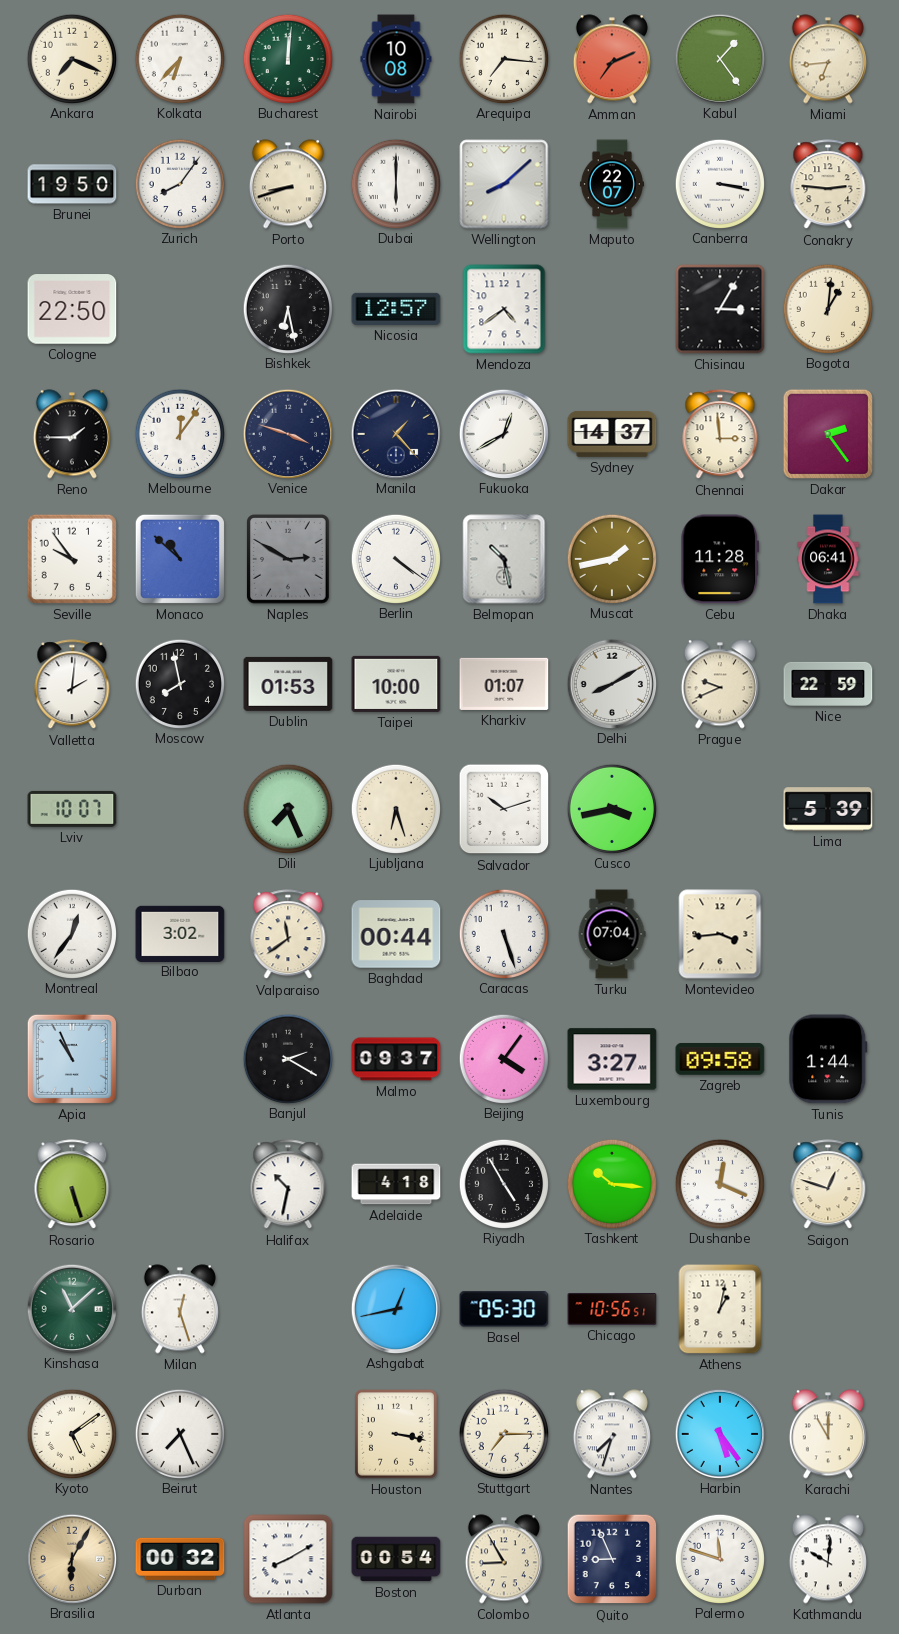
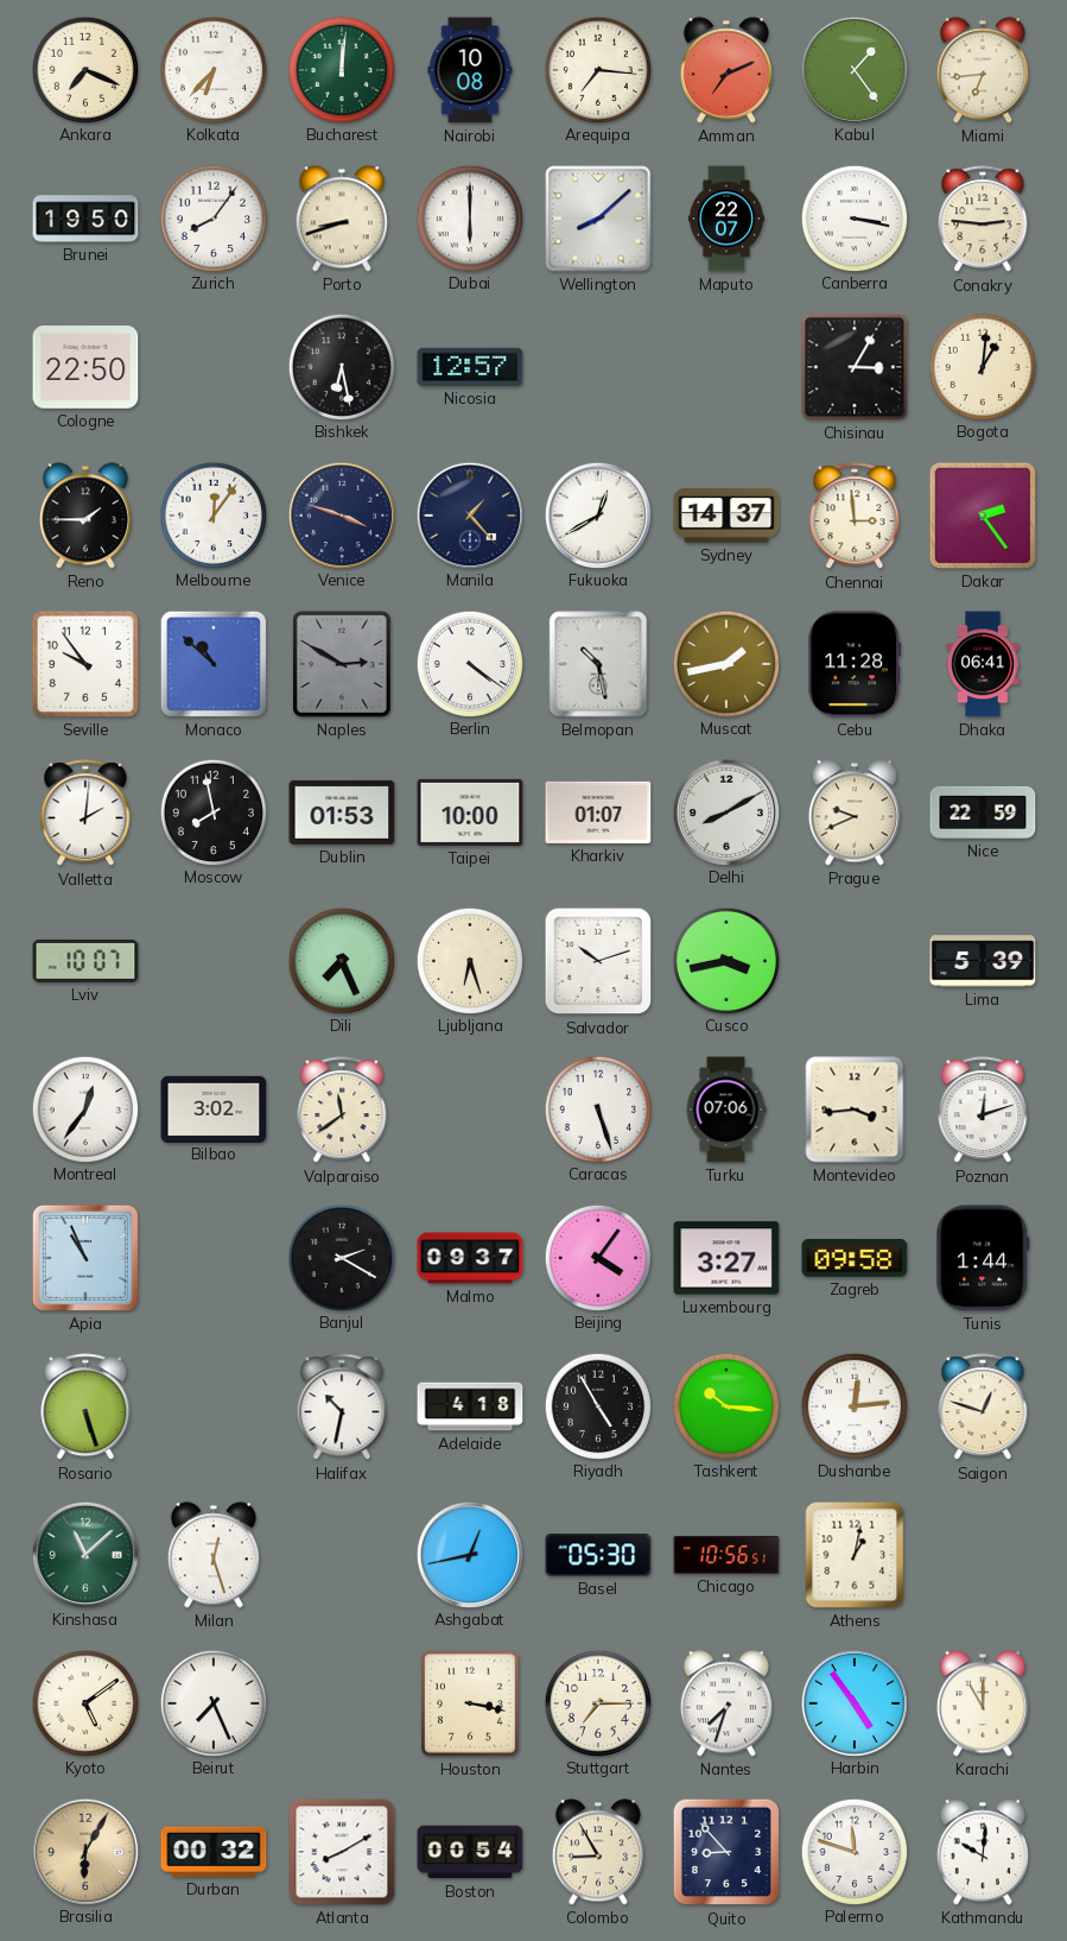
Mendoza: 4:39 -> none (504, 309)
Baghdad: 00:44 -> none (396, 934)
Turku: 07:04 -> 07:06 (726, 1109)
Poznan: none -> 12:12 (983, 1111)
Dushanbe: 12:19 -> 12:14 (853, 1405)
Harbin: 5:24 -> 4:54 (853, 1702)
Quito: 8:56 -> 8:53 (726, 1852)
